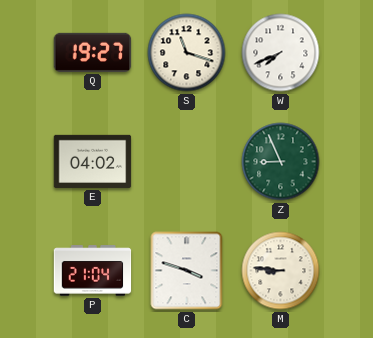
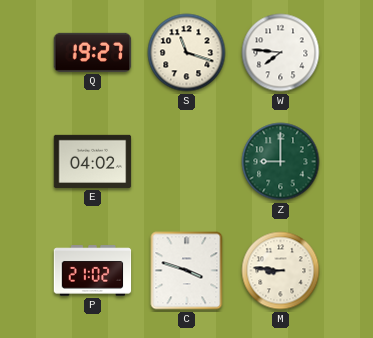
W: 7:41 -> 7:46 (281, 53)
Z: 8:56 -> 9:00 (281, 162)
P: 21:04 -> 21:02 (93, 271)
